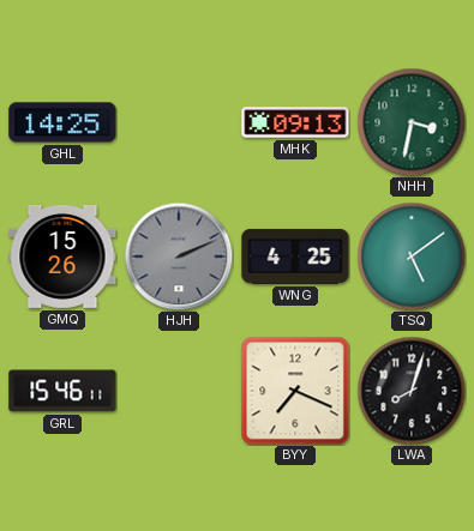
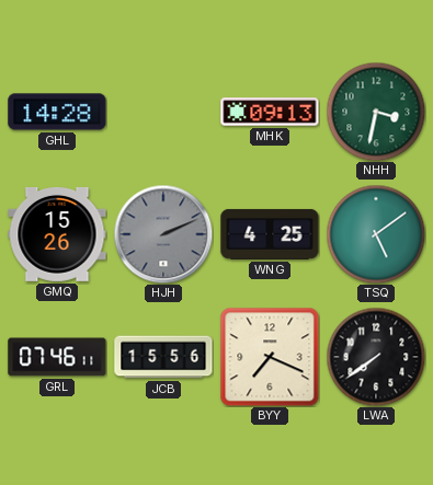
GHL: 14:25 -> 14:28 (57, 112)
GRL: 15:46 -> 07:46 (57, 357)
JCB: none -> 15:56 (163, 357)
LWA: 8:03 -> 7:39 (376, 357)
